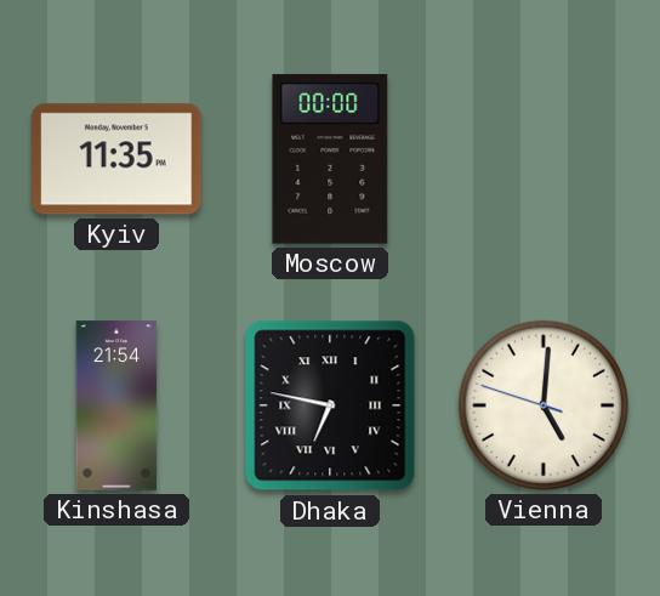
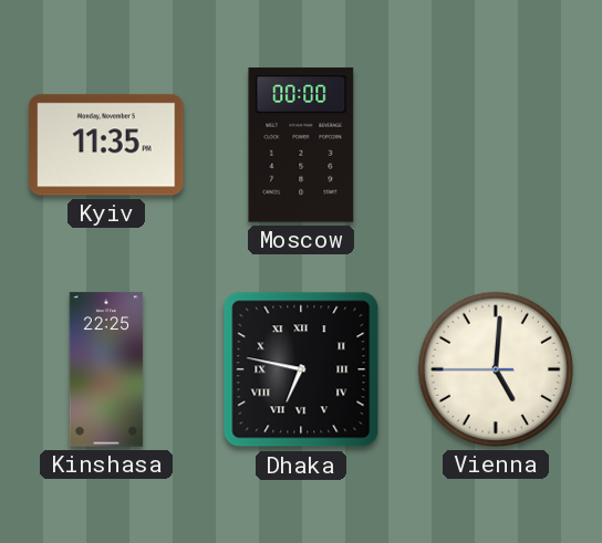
Kinshasa: 21:54 -> 22:25 (106, 369)
Vienna: 5:00:48 -> 5:00:45 (496, 369)
